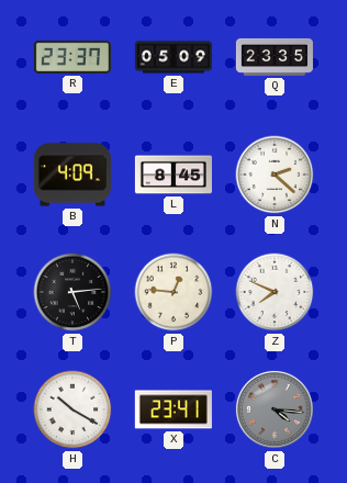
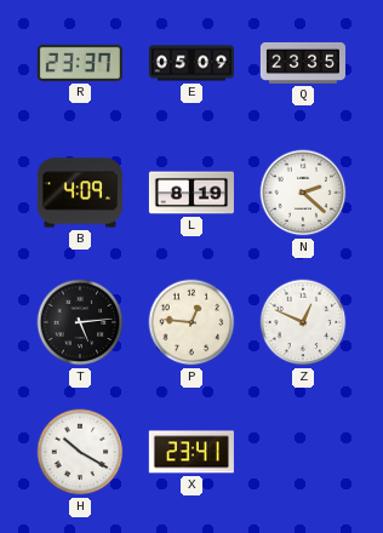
L: 8:45 -> 8:19 (191, 193)
Z: 7:49 -> 12:49 (303, 322)
C: 4:16 -> none (275, 409)
